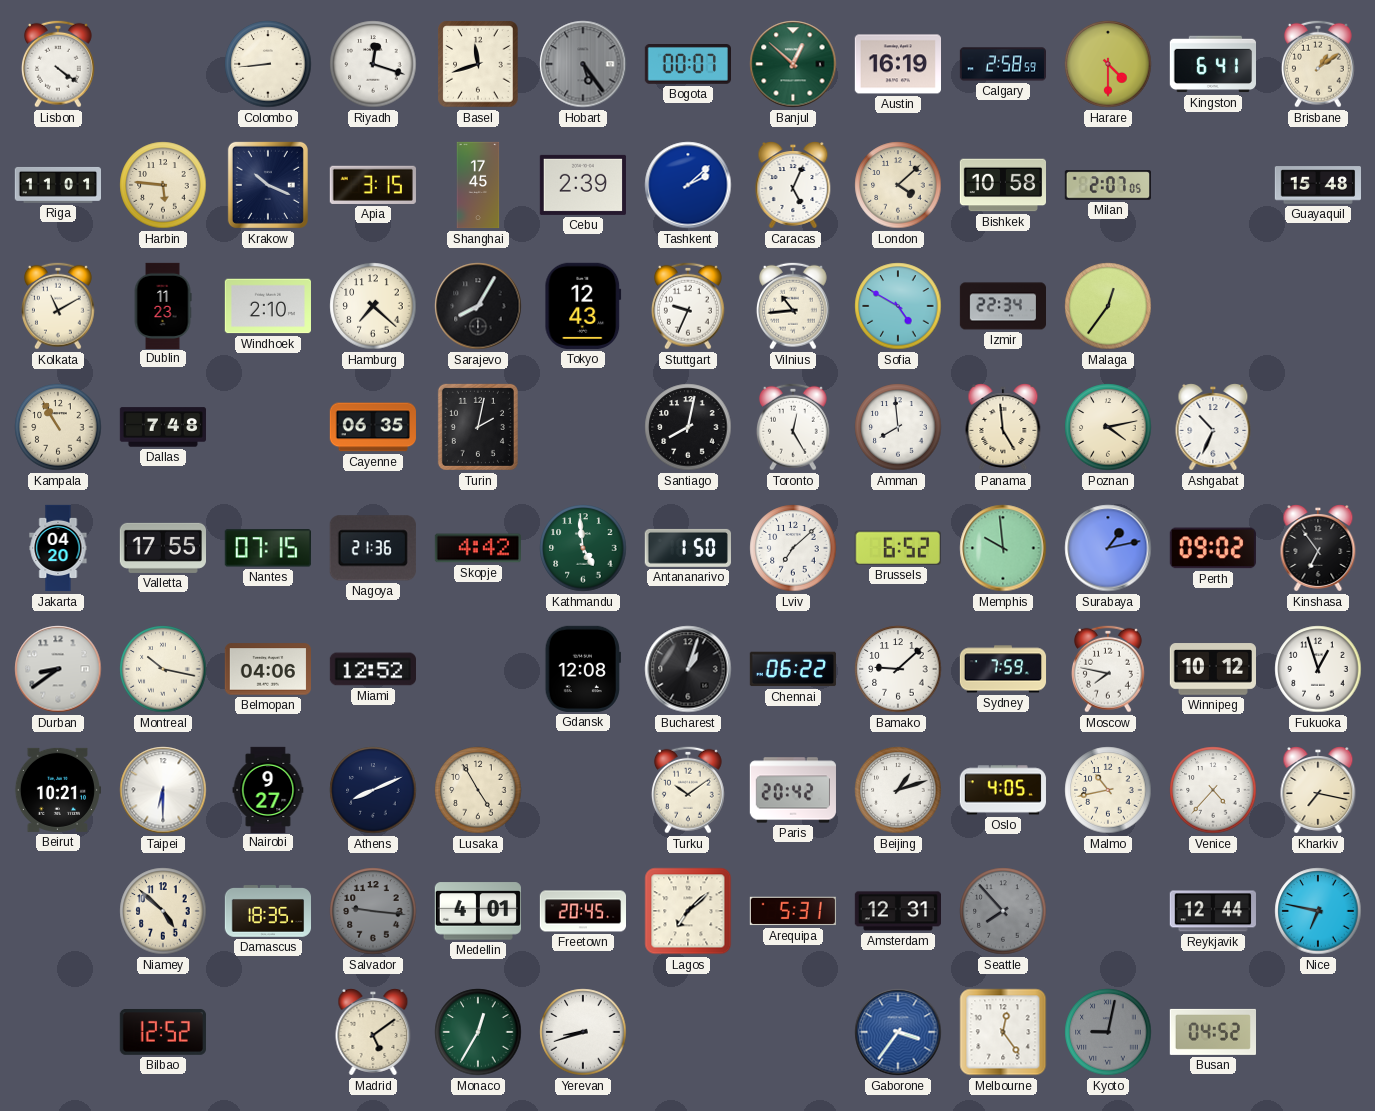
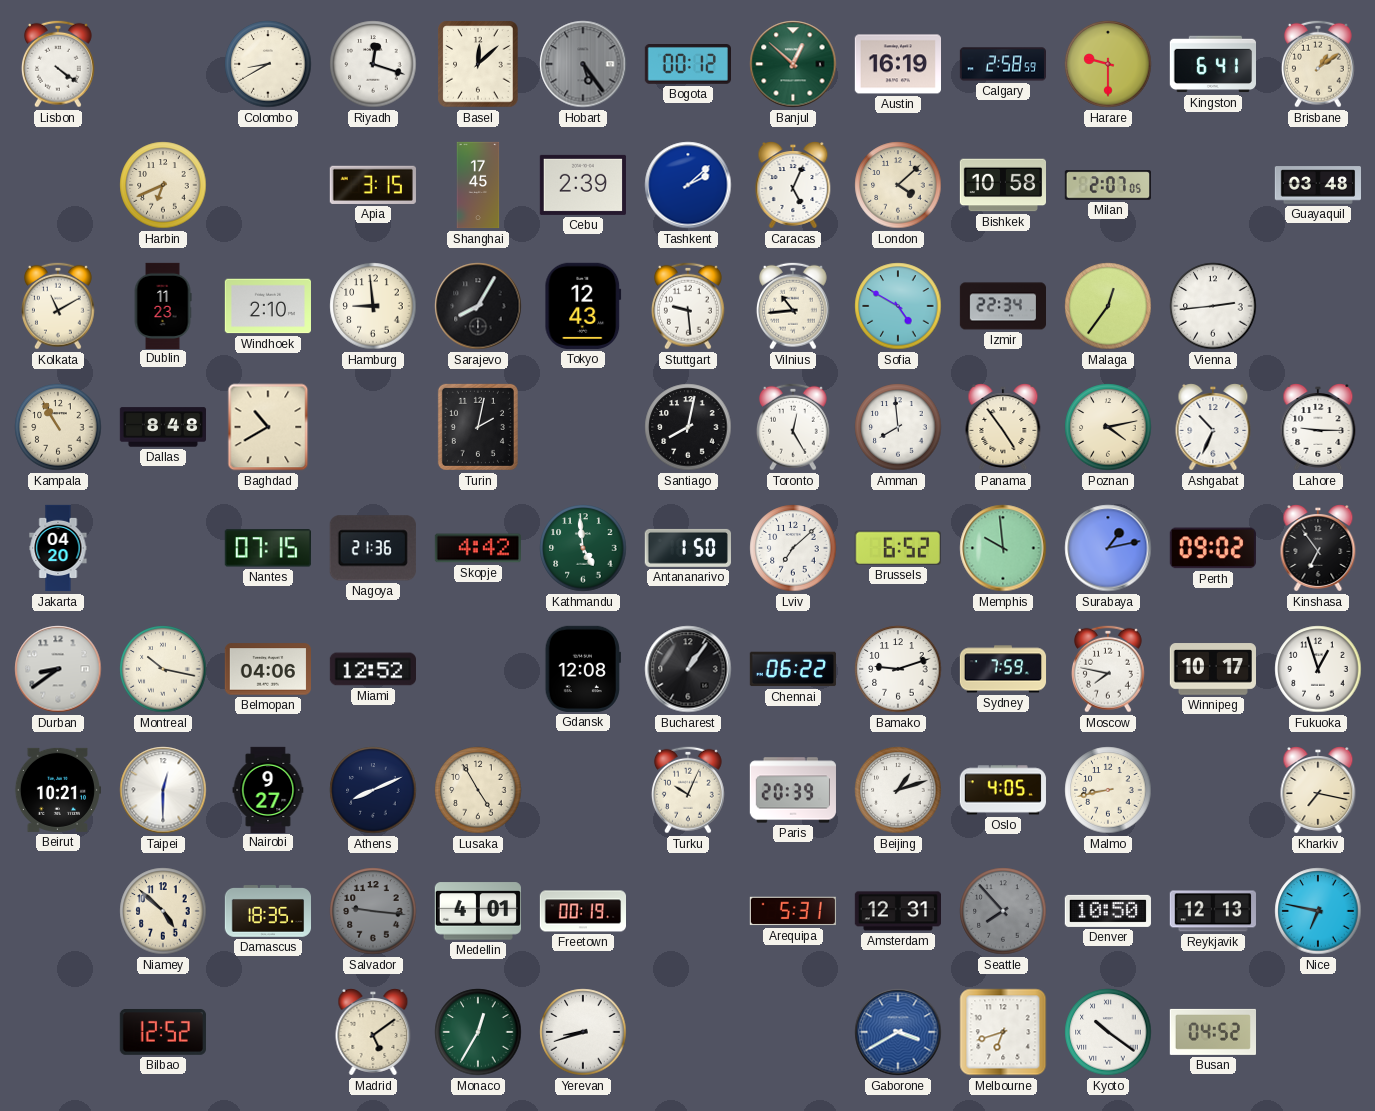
Colombo: 8:44 -> 8:40 (268, 64)
Basel: 11:42 -> 12:08 (478, 64)
Bogota: 00:07 -> 00:12 (687, 65)
Harare: 4:30 -> 9:30 (1108, 64)
Riga: 11:01 -> none (57, 185)
Harbin: 5:46 -> 6:41 (163, 185)
Krakow: 10:19 -> none (268, 185)
Guayaquil: 15:48 -> 03:48 (1317, 185)
Hamburg: 7:22 -> 8:59 (373, 306)
Stuttgart: 9:34 -> 9:29 (688, 306)
Vienna: none -> 2:44 (1213, 306)
Dallas: 7:48 -> 8:48 (162, 427)
Baghdad: none -> 10:40 (268, 427)
Cayenne: 06:35 -> none (372, 427)
Panama: 4:59 -> 4:54 (1003, 427)
Lahore: none -> 9:15 (1318, 427)
Valletta: 17:55 -> none (162, 548)
Bucharest: 1:03 -> 1:06 (688, 669)
Bamako: 9:08 -> 9:12 (898, 669)
Winnipeg: 10:12 -> 10:17 (1212, 669)
Taipei: 6:30 -> 12:30 (163, 790)
Turku: 10:09 -> 10:04 (688, 790)
Paris: 20:42 -> 20:39 (792, 790)
Malmo: 10:43 -> 8:43 (1108, 790)
Venice: 4:37 -> none (1213, 790)
Freetown: 20:45 -> 00:19 (583, 911)
Lagos: 7:08 -> none (688, 911)
Denver: none -> 10:50 (1107, 911)
Reykjavik: 12:44 -> 12:13 (1213, 911)
Gaborone: 3:36 -> 3:40 (898, 1032)
Melbourne: 12:24 -> 6:42 (1003, 1032)
Kyoto: 9:02 -> 10:21 (1108, 1032)
Kyoto dial: grey -> white (1108, 1032)
